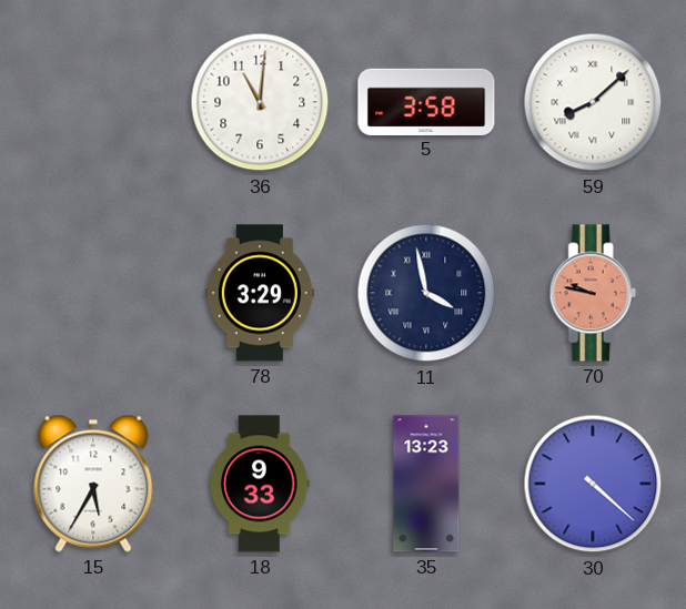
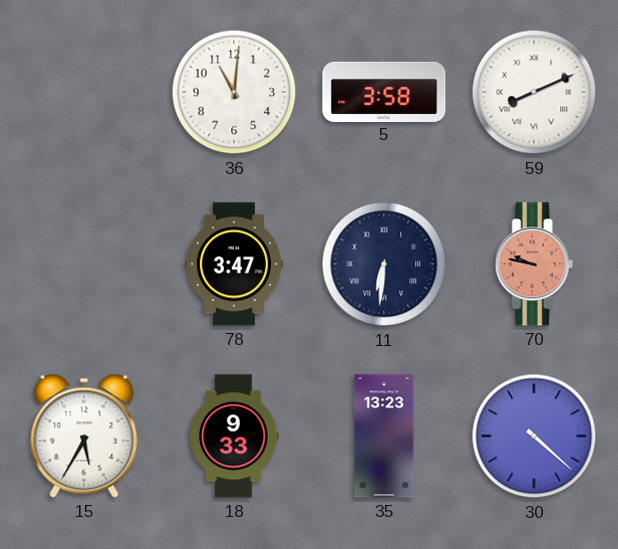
59: 8:08 -> 8:11 (534, 92)
78: 3:29 -> 3:47 (234, 264)
11: 3:58 -> 6:31 (384, 264)
